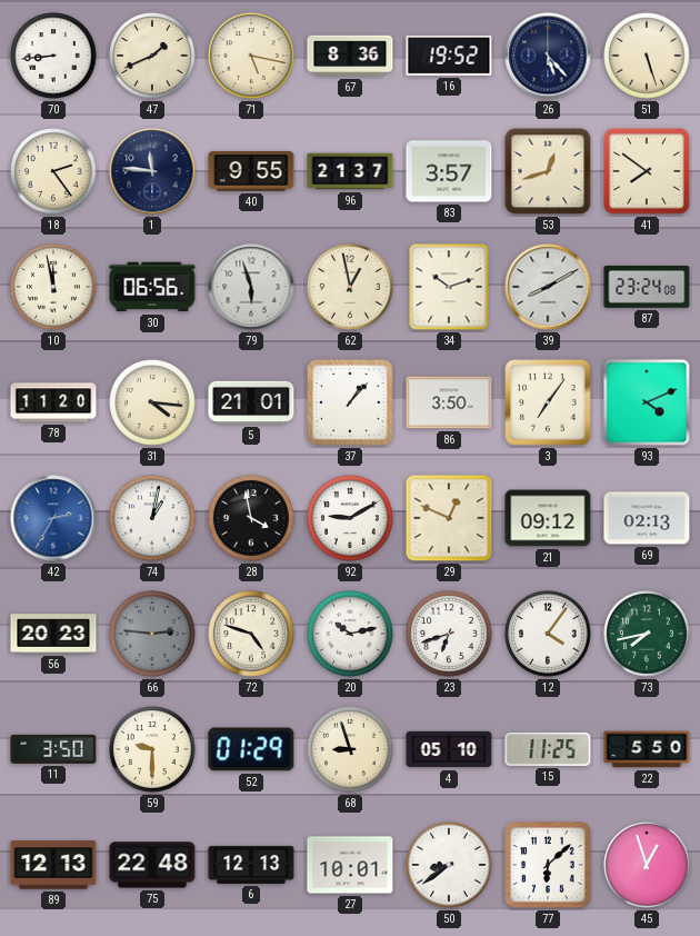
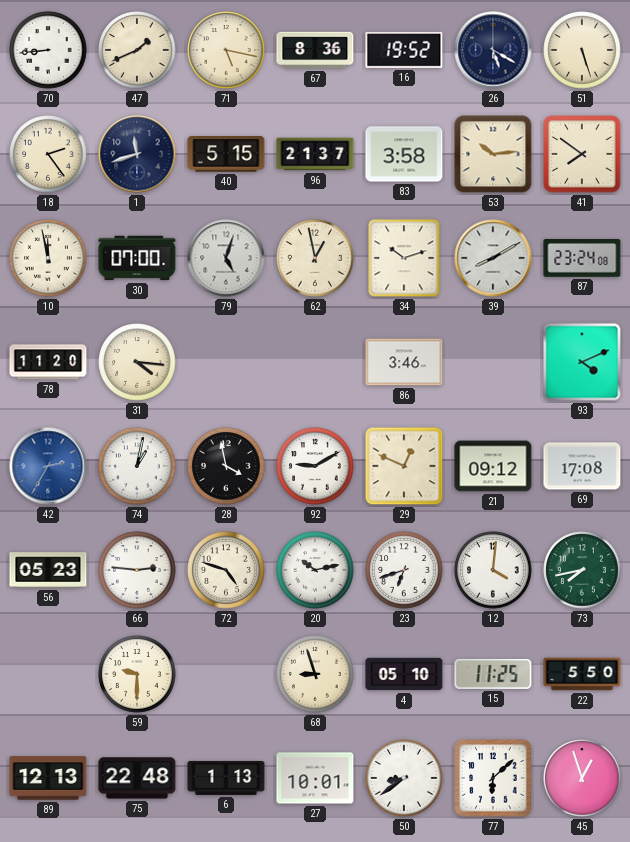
26: 5:23 -> 5:20 (493, 50)
1: 11:46 -> 11:42 (137, 154)
40: 9:55 -> 5:15 (226, 155)
83: 3:57 -> 3:58 (404, 154)
53: 12:42 -> 10:14 (493, 154)
30: 06:56 -> 07:00 (137, 258)
79: 5:57 -> 5:03 (226, 258)
5: 21:01 -> none (251, 402)
37: 1:07 -> none (350, 402)
86: 3:50 -> 3:46 (404, 362)
3: 7:06 -> none (548, 402)
69: 02:13 -> 17:08 (582, 466)
56: 20:23 -> 05:23 (48, 570)
66 dial: grey -> white (137, 570)
12: 4:06 -> 4:01 (493, 570)
11: 3:50 -> none (53, 749)
52: 01:29 -> none (251, 749)
6: 12:13 -> 1:13 (226, 778)
